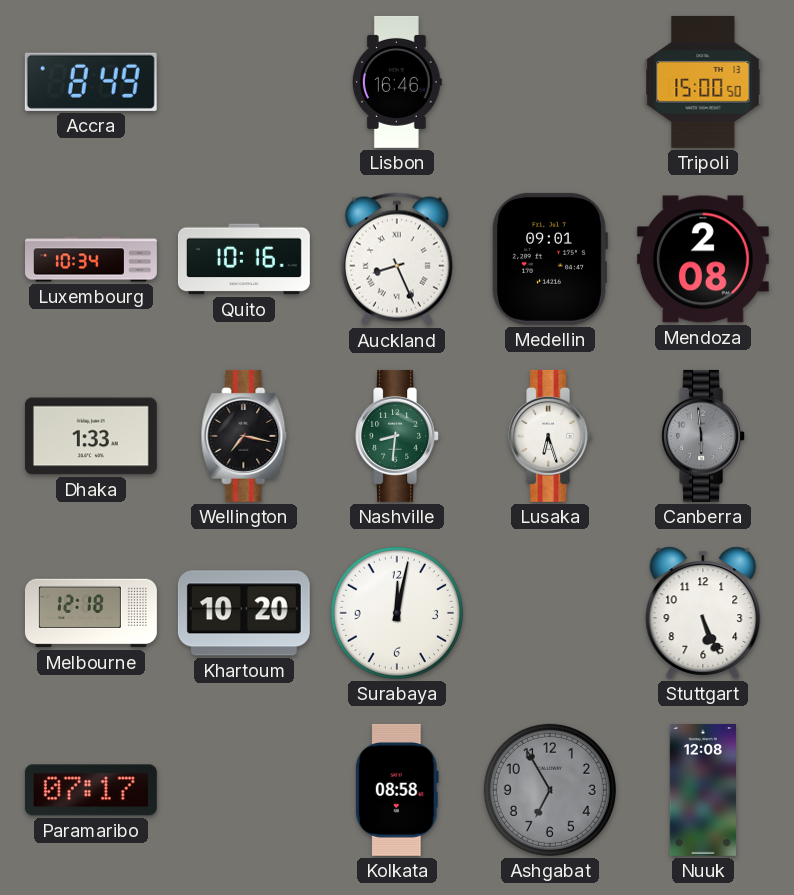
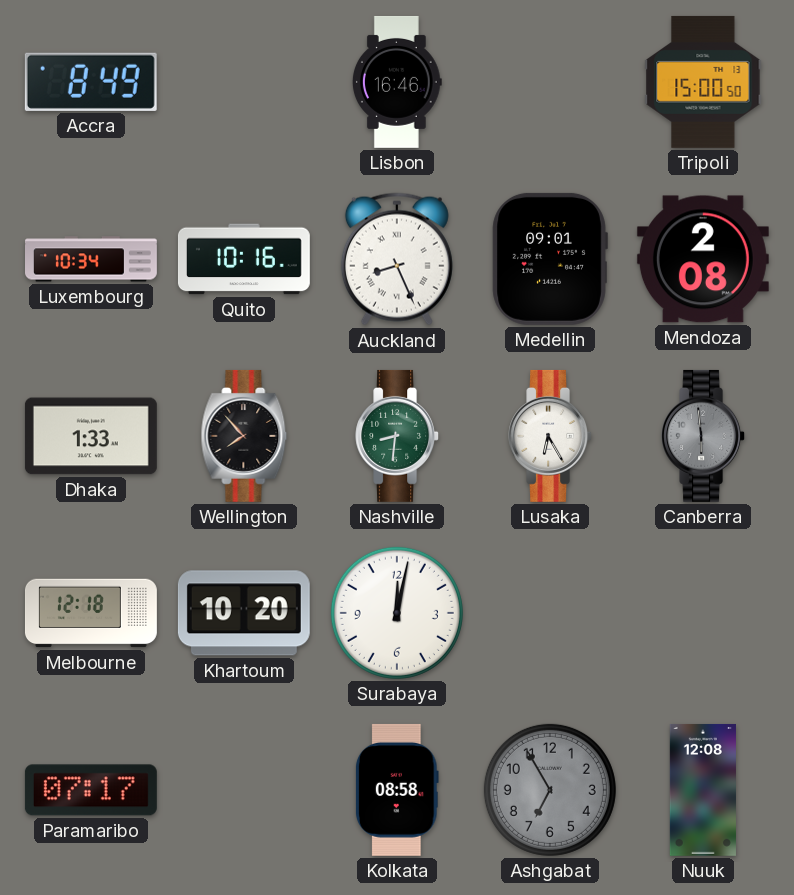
Wellington: 7:17 -> 7:53 (244, 436)
Lusaka: 6:27 -> 6:25 (551, 436)
Stuttgart: 5:26 -> none (703, 613)
